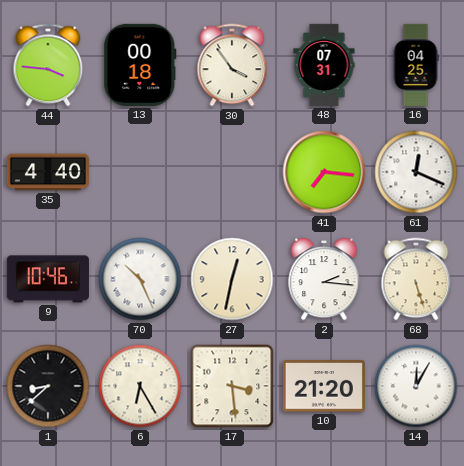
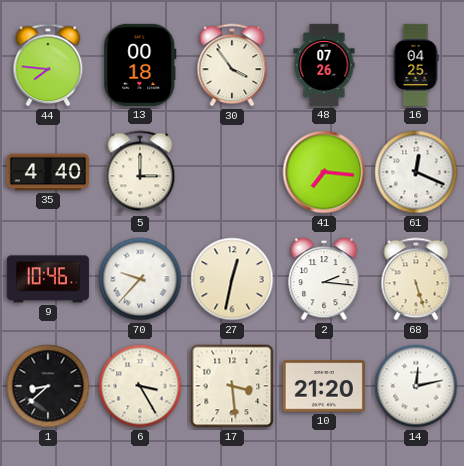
44: 3:46 -> 7:46 (48, 65)
48: 07:31 -> 07:26 (324, 65)
5: none -> 3:00 (140, 172)
70: 10:26 -> 9:37 (140, 279)
6: 6:25 -> 3:25 (140, 386)
14: 12:05 -> 12:13 (416, 386)
